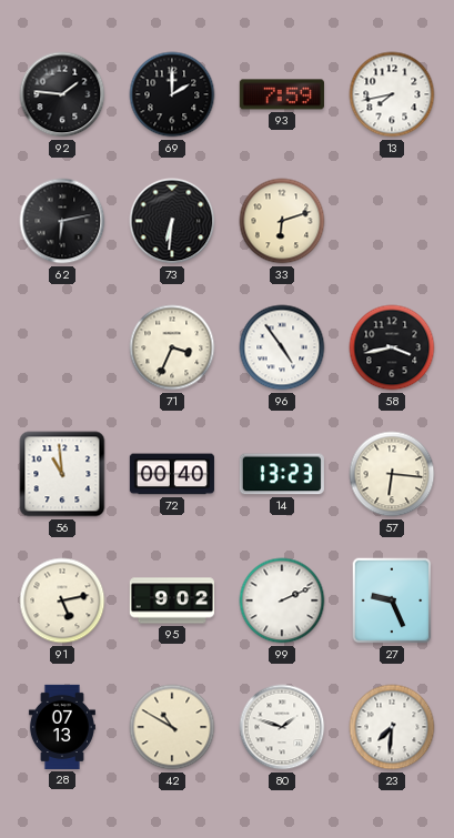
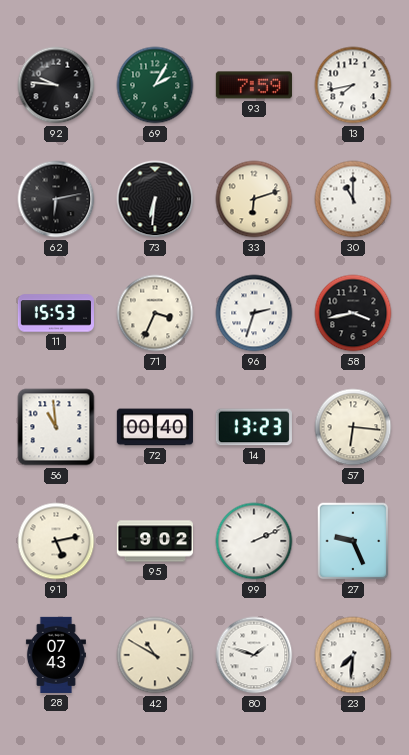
92: 1:46 -> 9:46 (56, 85)
69: 2:00 -> 2:05 (155, 85)
69 dial: black -> green (155, 85)
30: none -> 11:00 (353, 199)
11: none -> 15:53 (55, 313)
96: 4:54 -> 2:33 (254, 313)
28: 07:13 -> 07:43 (56, 655)
